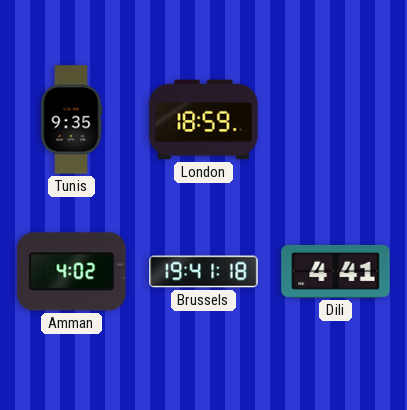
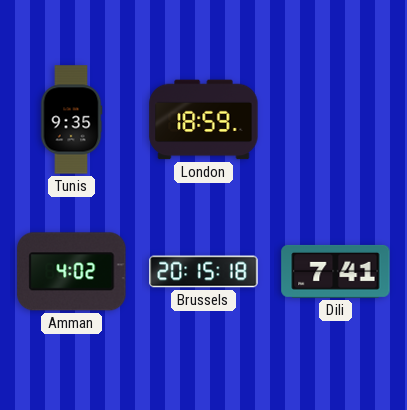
Brussels: 19:41 -> 20:15 (204, 272)
Dili: 4:41 -> 7:41 (336, 271)
